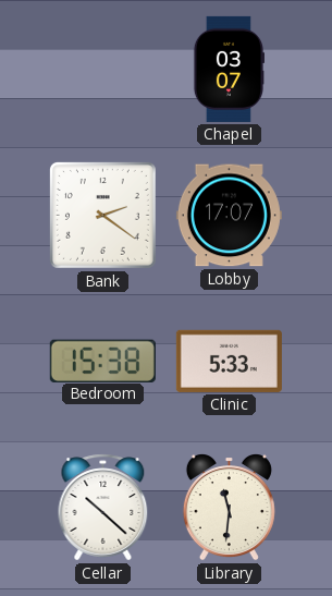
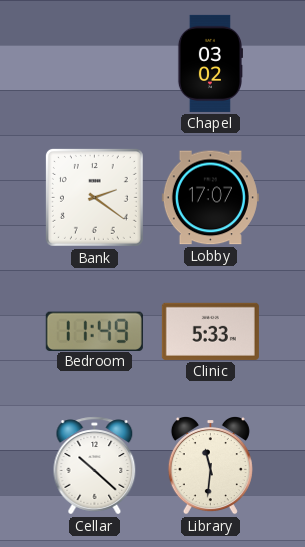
Chapel: 03:07 -> 03:02 (209, 63)
Bedroom: 15:38 -> 11:49 (94, 331)
